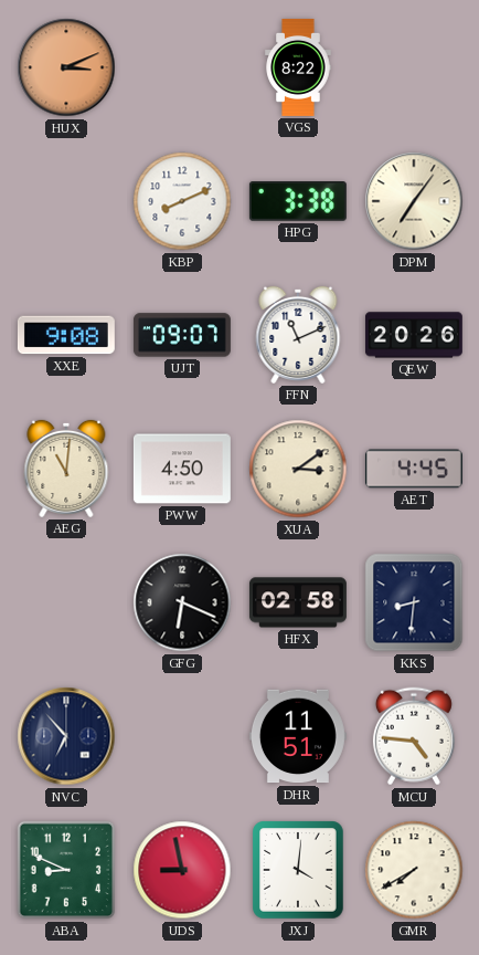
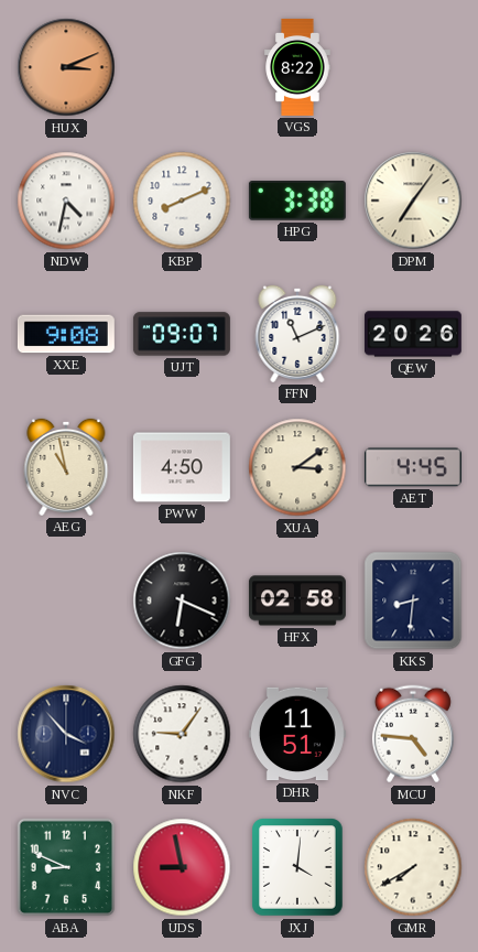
NDW: none -> 4:32 (66, 201)
AEG: 11:01 -> 10:58 (66, 467)
NVC: 6:53 -> 3:53 (66, 734)
NKF: none -> 9:06 (182, 734)
